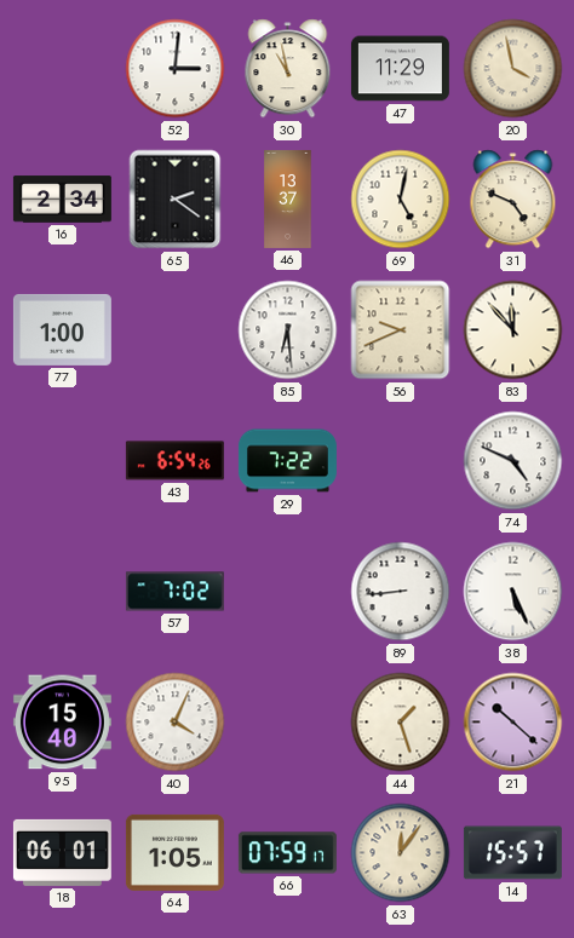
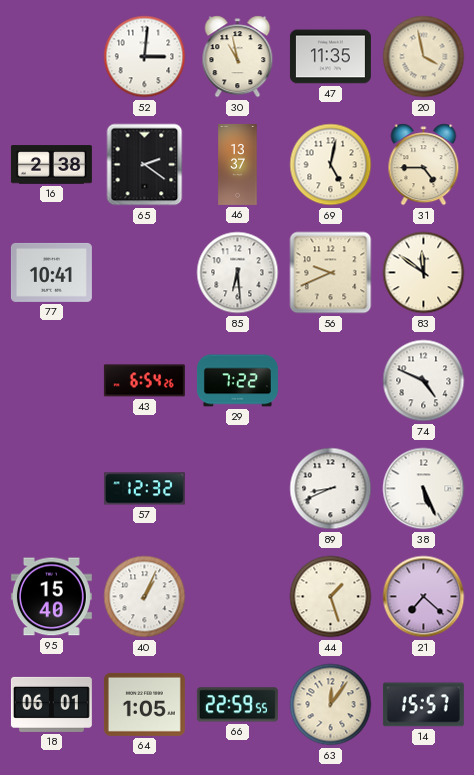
47: 11:29 -> 11:35 (330, 57)
16: 2:34 -> 2:38 (51, 165)
31: 4:49 -> 4:45 (424, 165)
77: 1:00 -> 10:41 (51, 272)
83: 11:53 -> 11:51 (424, 273)
57: 7:02 -> 12:32 (144, 489)
89: 8:44 -> 8:41 (331, 489)
40: 4:04 -> 1:04 (145, 597)
21: 10:22 -> 7:22 (424, 597)
66: 07:59 -> 22:59 (237, 705)
